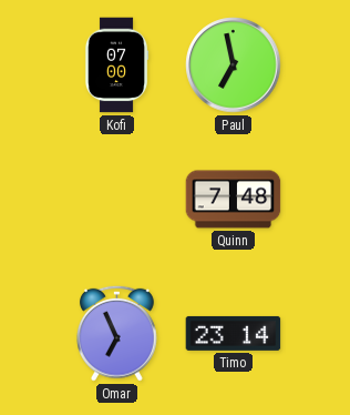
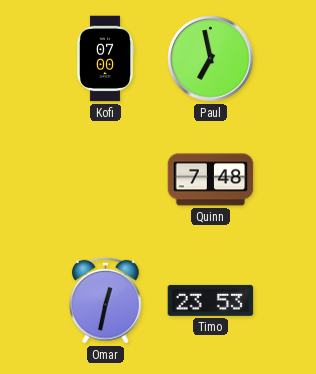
Omar: 6:56 -> 12:32 (105, 300)
Timo: 23:14 -> 23:53 (211, 300)
